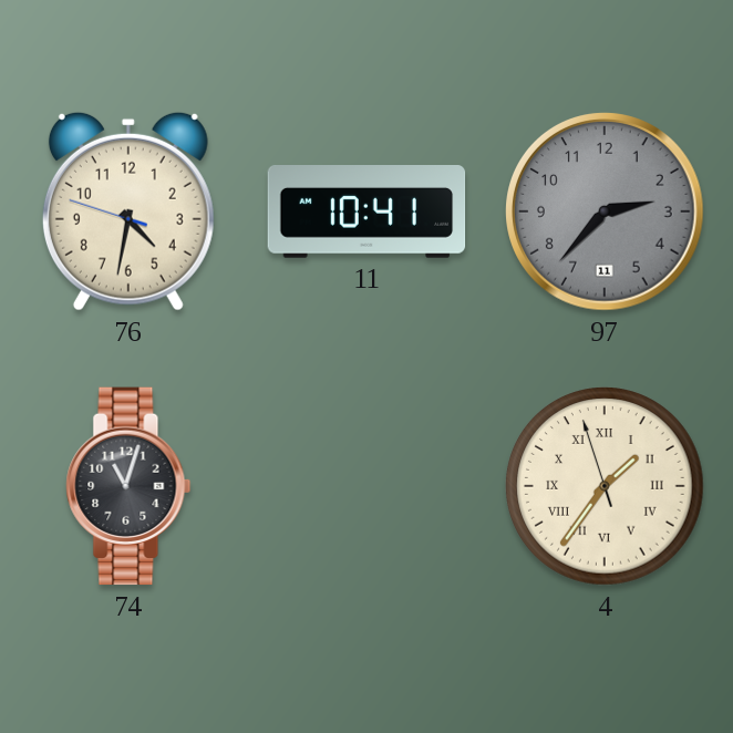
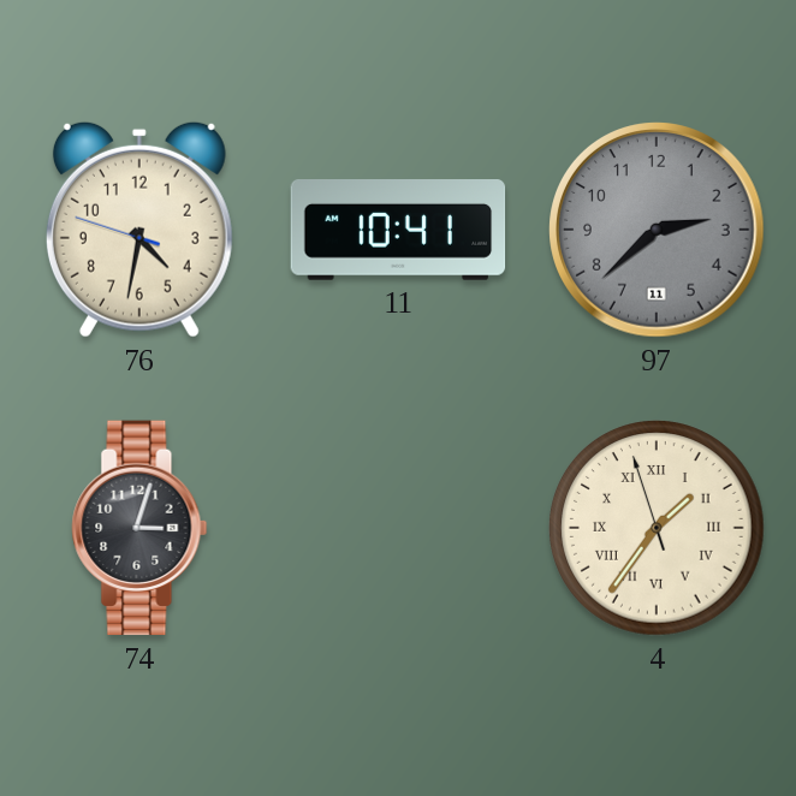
97: 2:37 -> 2:38 (657, 230)
74: 11:03 -> 3:03 (139, 528)
